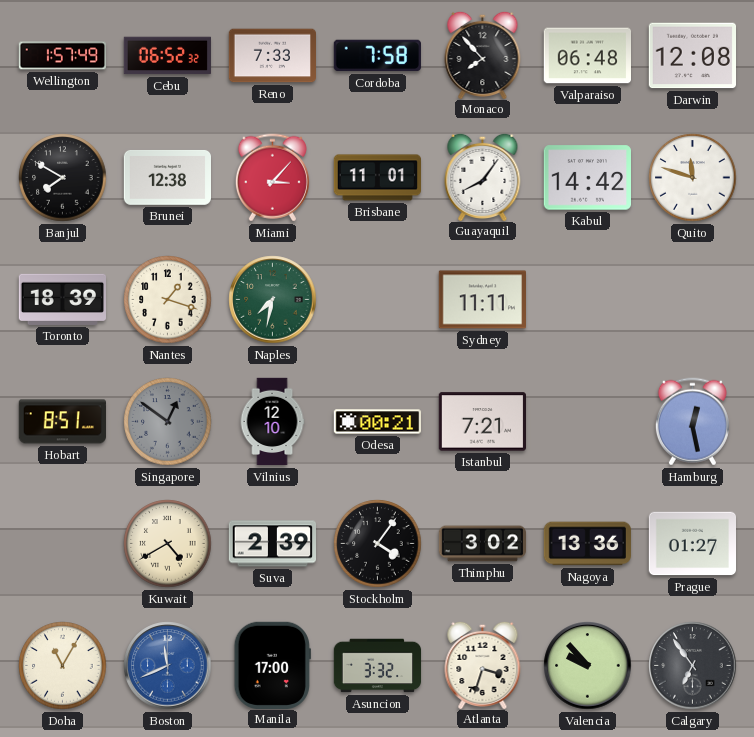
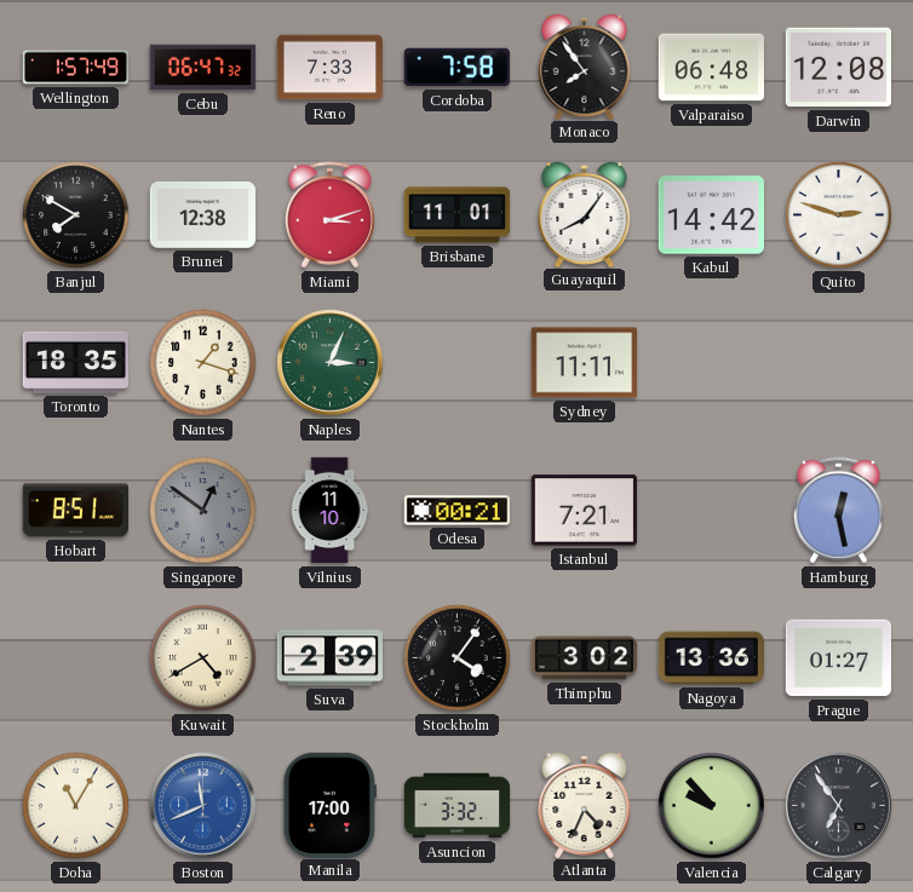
Cebu: 06:52 -> 06:47 (202, 68)
Monaco: 7:53 -> 7:54 (585, 65)
Miami: 3:07 -> 3:12 (329, 215)
Quito: 11:48 -> 2:48 (839, 215)
Toronto: 18:39 -> 18:35 (75, 362)
Naples: 7:32 -> 3:04 (331, 363)
Vilnius: 12:10 -> 11:10 (329, 511)
Atlanta: 3:33 -> 4:34 (585, 804)
